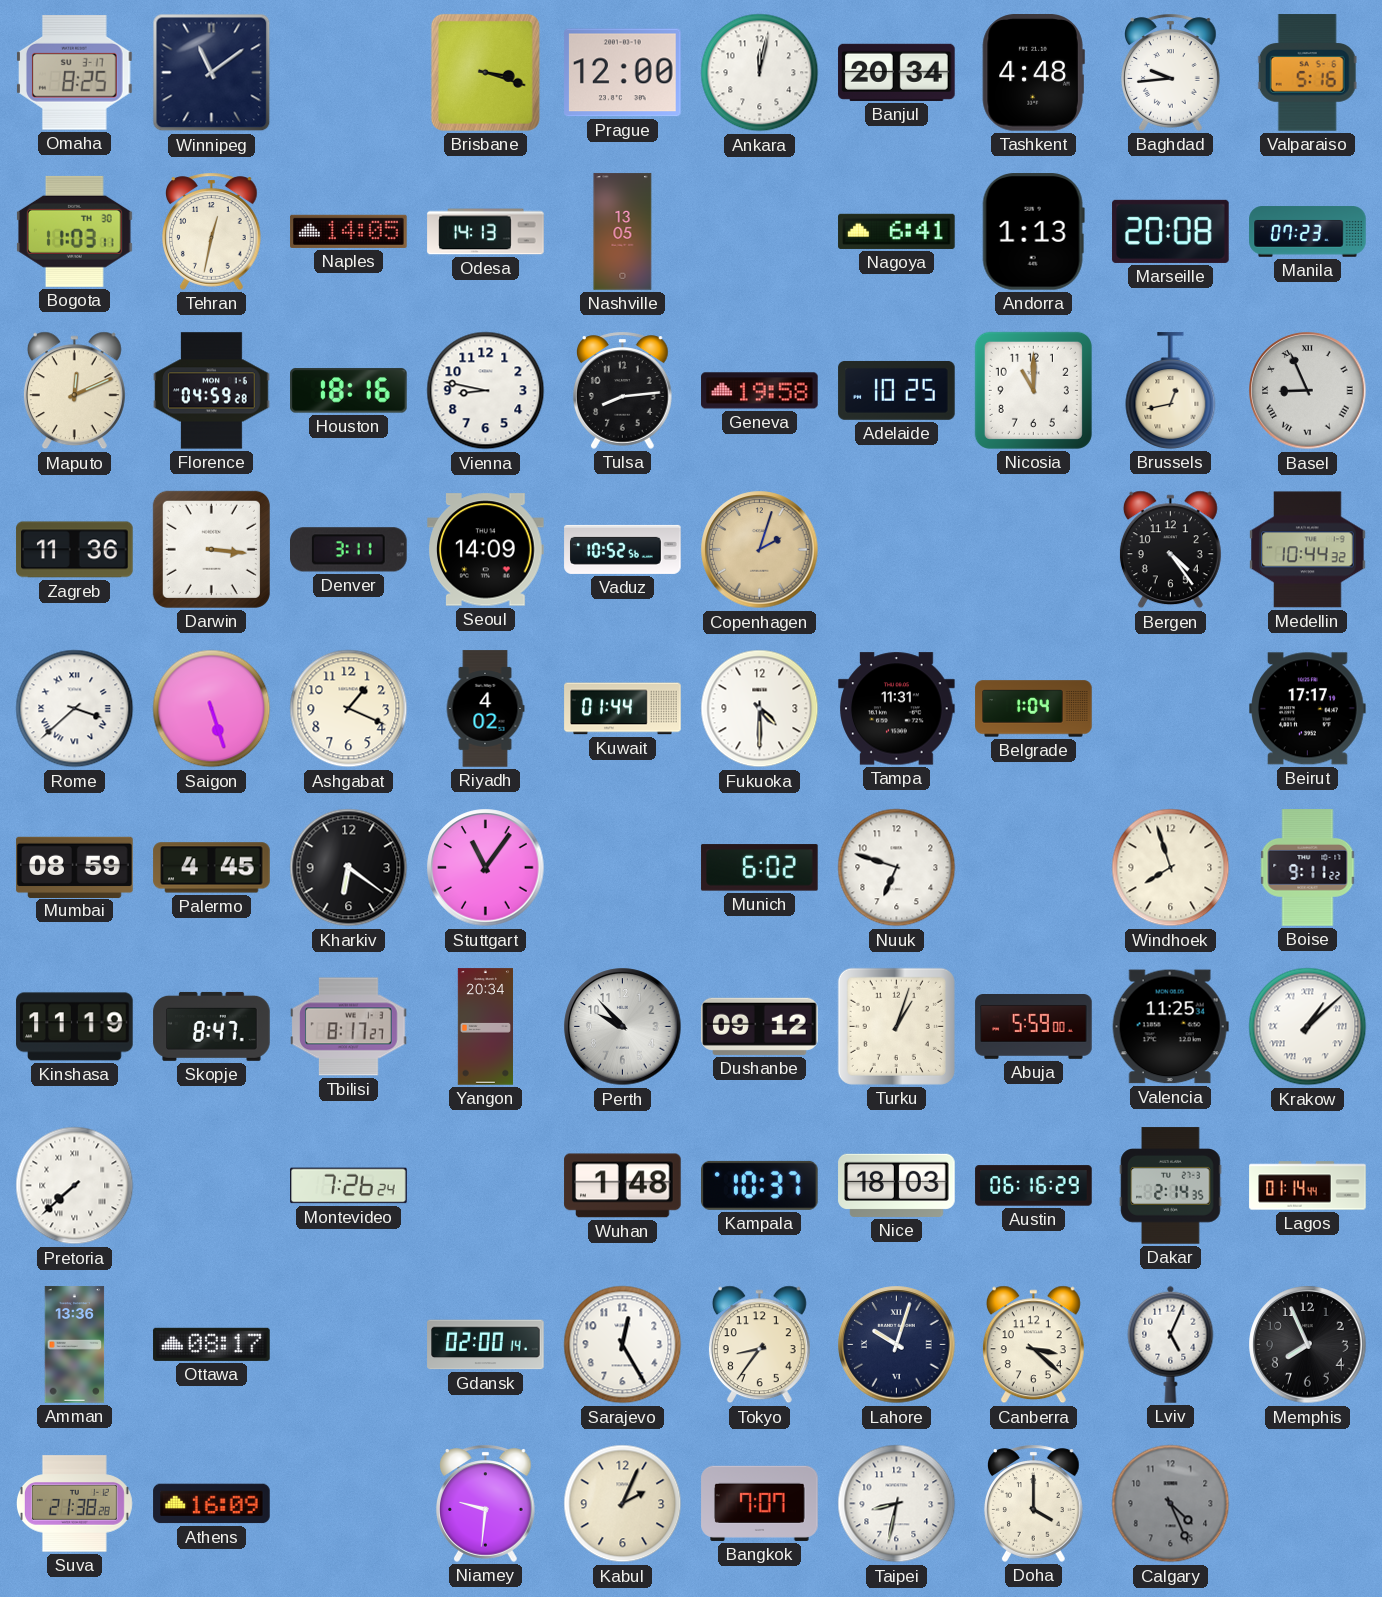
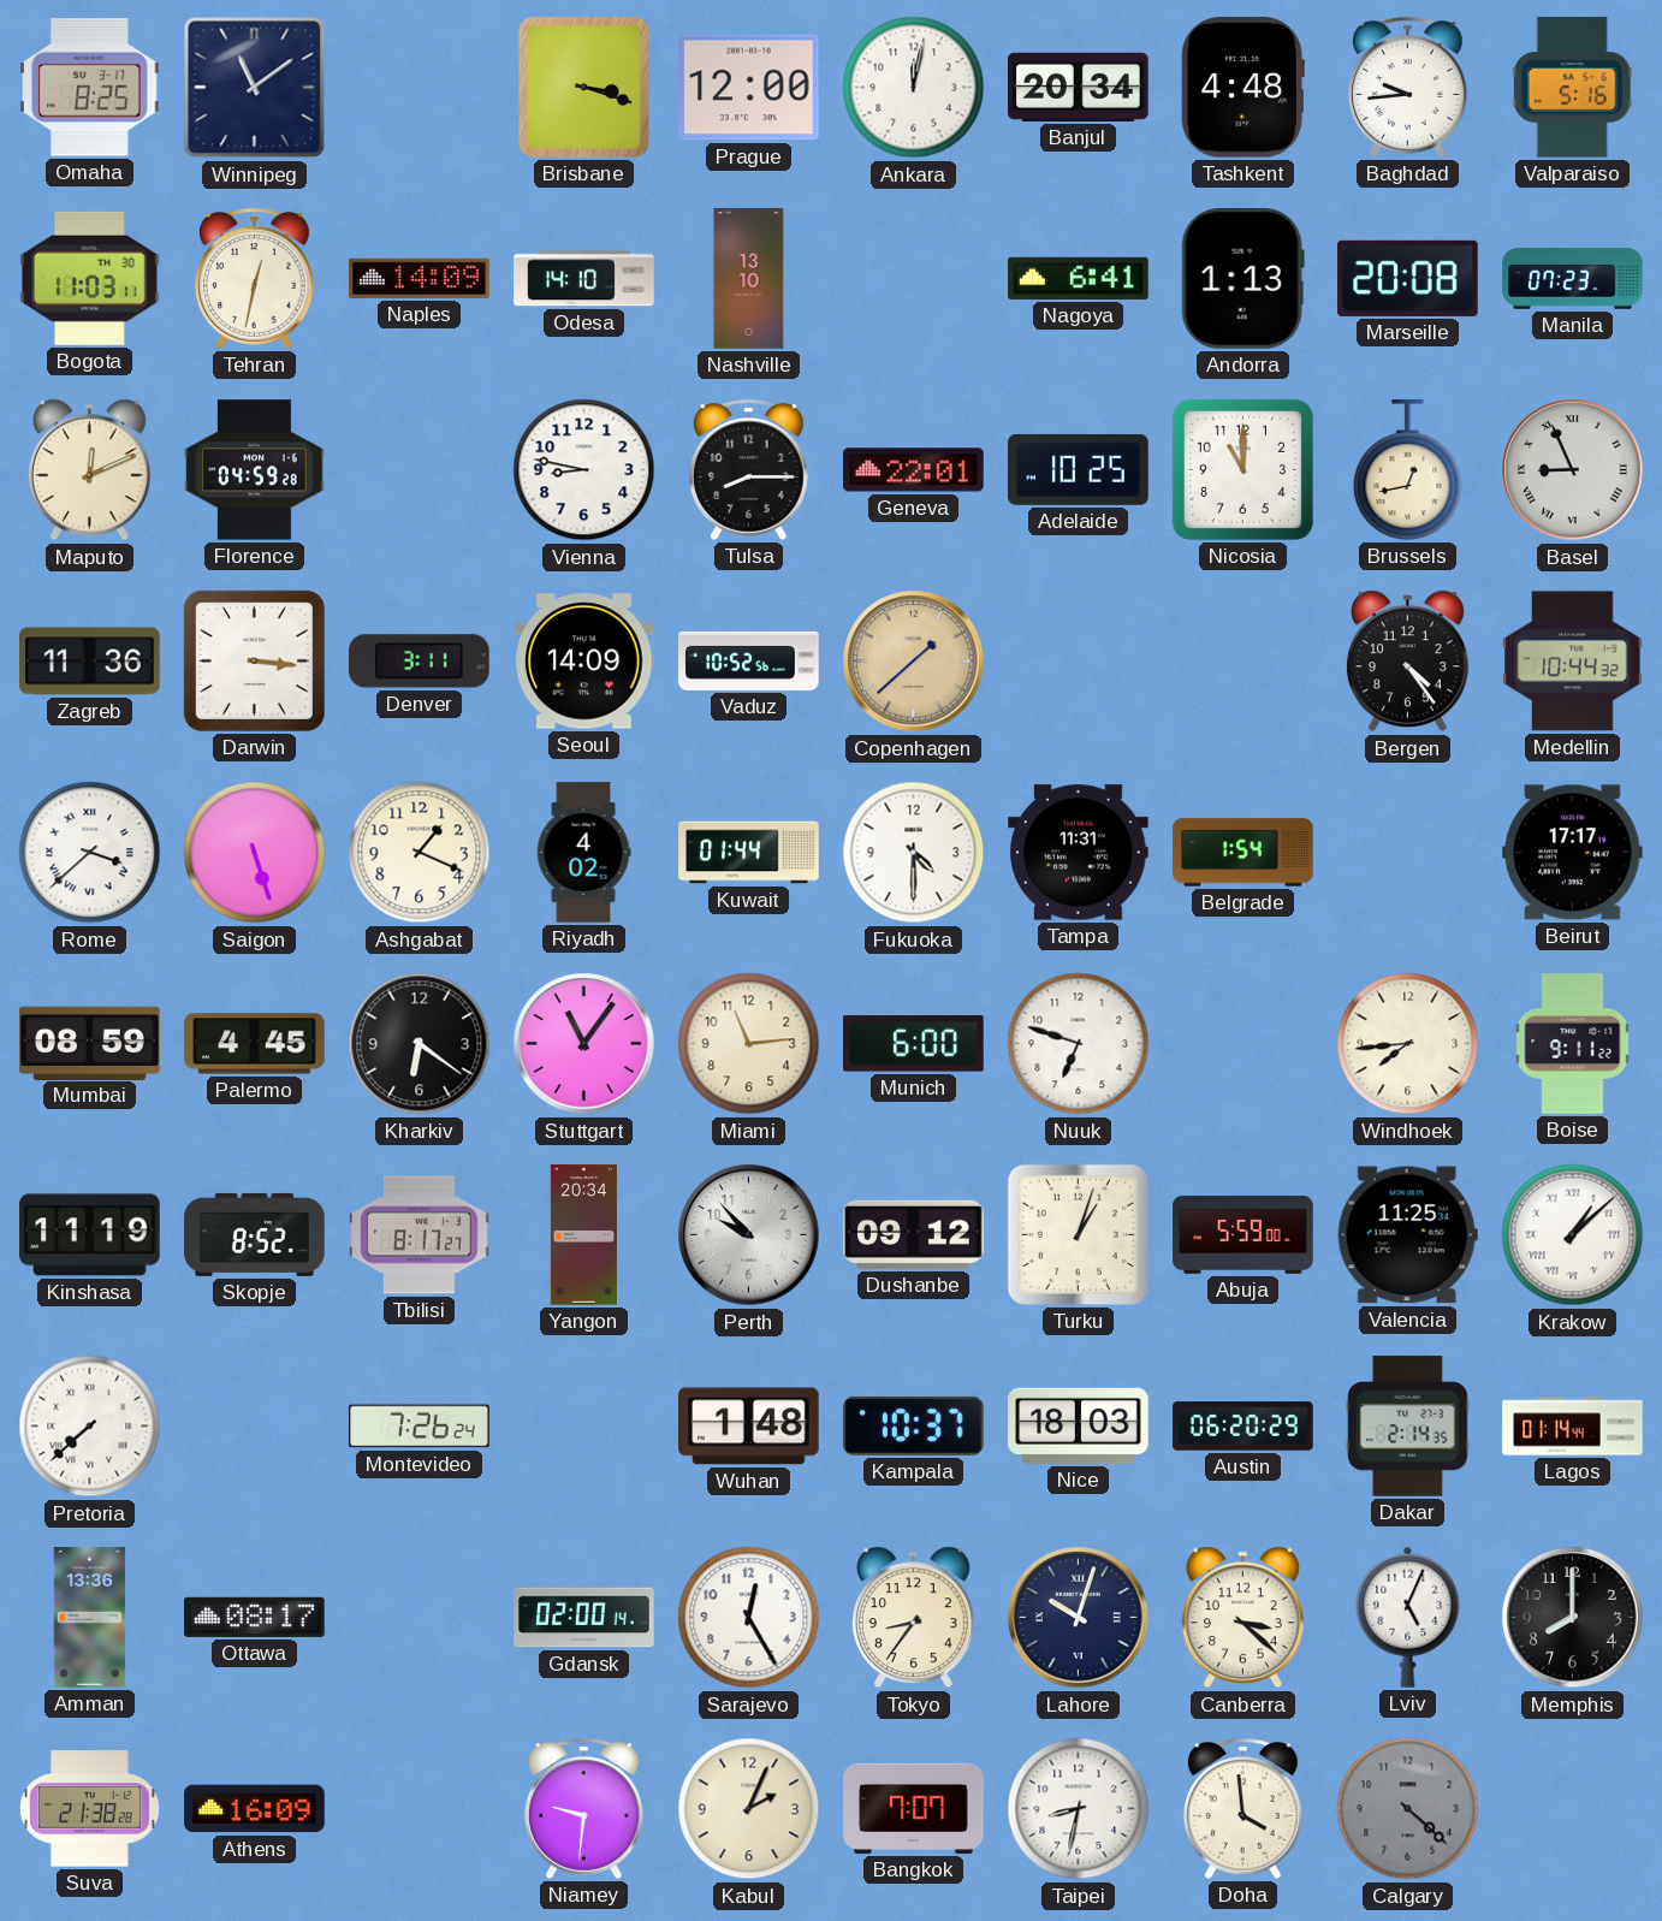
Naples: 14:05 -> 14:09 (420, 278)
Odesa: 14:13 -> 14:10 (584, 279)
Nashville: 13:05 -> 13:10 (749, 279)
Houston: 18:16 -> none (349, 391)
Tulsa: 8:14 -> 8:15 (749, 469)
Geneva: 19:58 -> 22:01 (914, 470)
Copenhagen: 2:03 -> 1:38 (914, 662)
Belgrade: 1:04 -> 1:54 (1243, 853)
Miami: none -> 11:14 (749, 1044)
Munich: 6:02 -> 6:00 (914, 1044)
Windhoek: 7:57 -> 7:44 (1408, 1044)
Skopje: 8:47 -> 8:52 (255, 1234)
Austin: 06:16 -> 06:20 (1243, 1427)
Memphis: 7:56 -> 8:00 (1573, 1618)
Doha: 4:00 -> 3:59 (1243, 1808)
Calgary: 4:26 -> 4:22 (1408, 1809)
